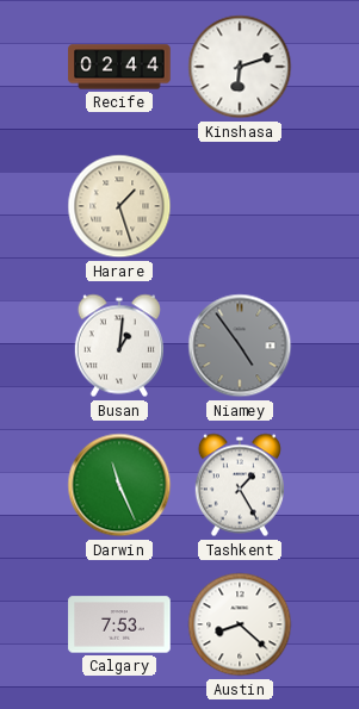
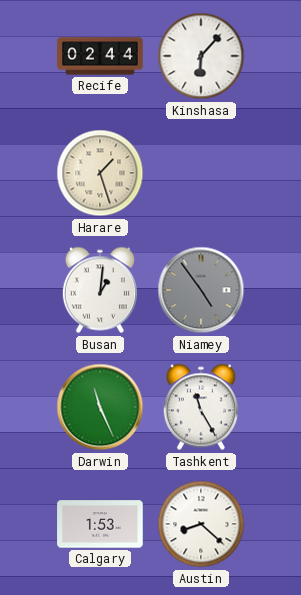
Kinshasa: 6:12 -> 6:07 (201, 56)
Tashkent: 1:25 -> 11:25 (201, 407)
Calgary: 7:53 -> 1:53 (100, 524)
